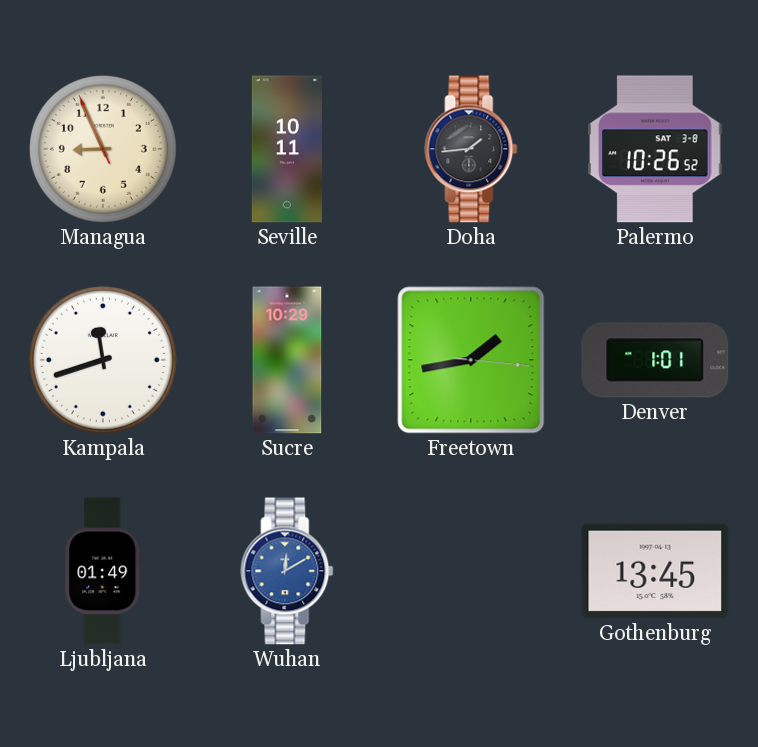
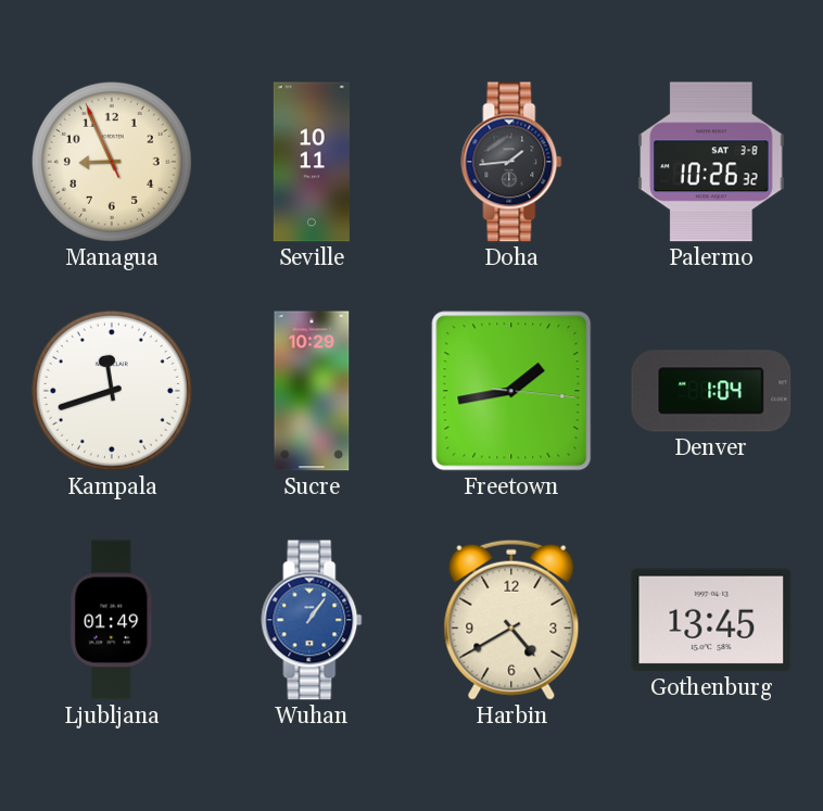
Palermo: 10:26:52 -> 10:26:32 (711, 162)
Denver: 1:01 -> 1:04 (711, 391)
Wuhan: 12:10 -> 1:06 (312, 620)
Harbin: none -> 4:40 (511, 620)
